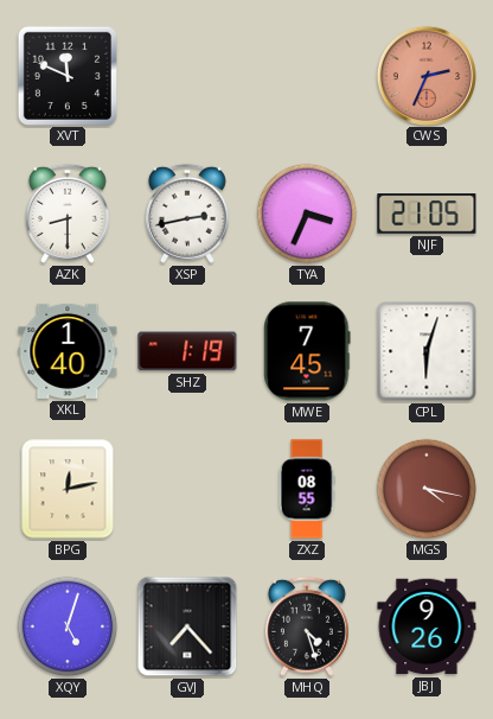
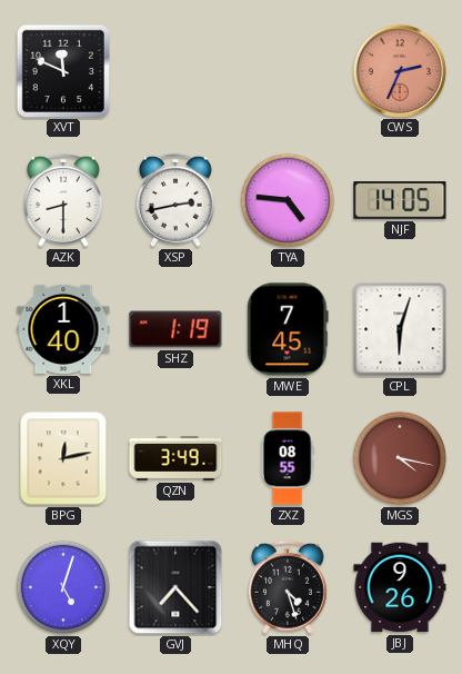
TYA: 3:34 -> 4:46 (288, 200)
NJF: 21:05 -> 14:05 (400, 201)
QZN: none -> 3:49 (175, 458)
